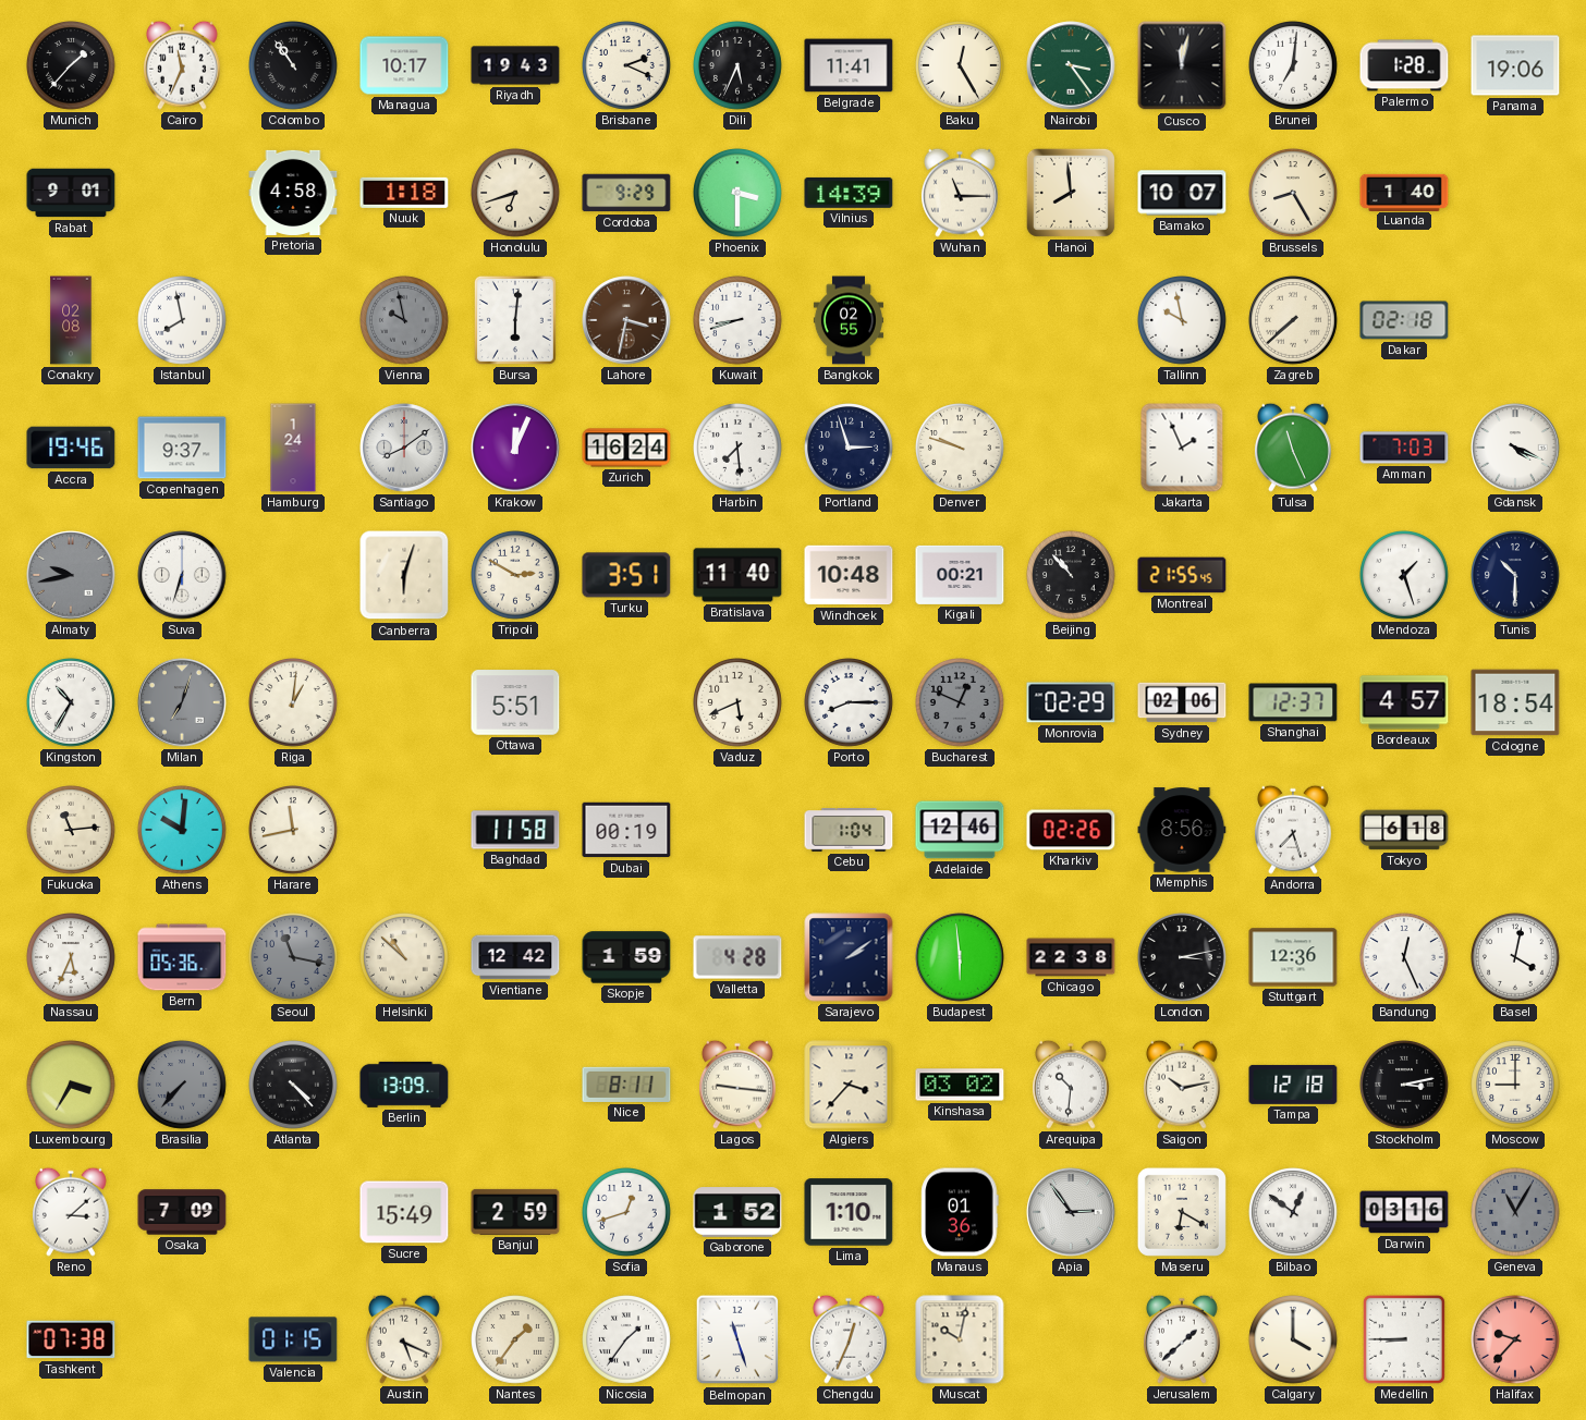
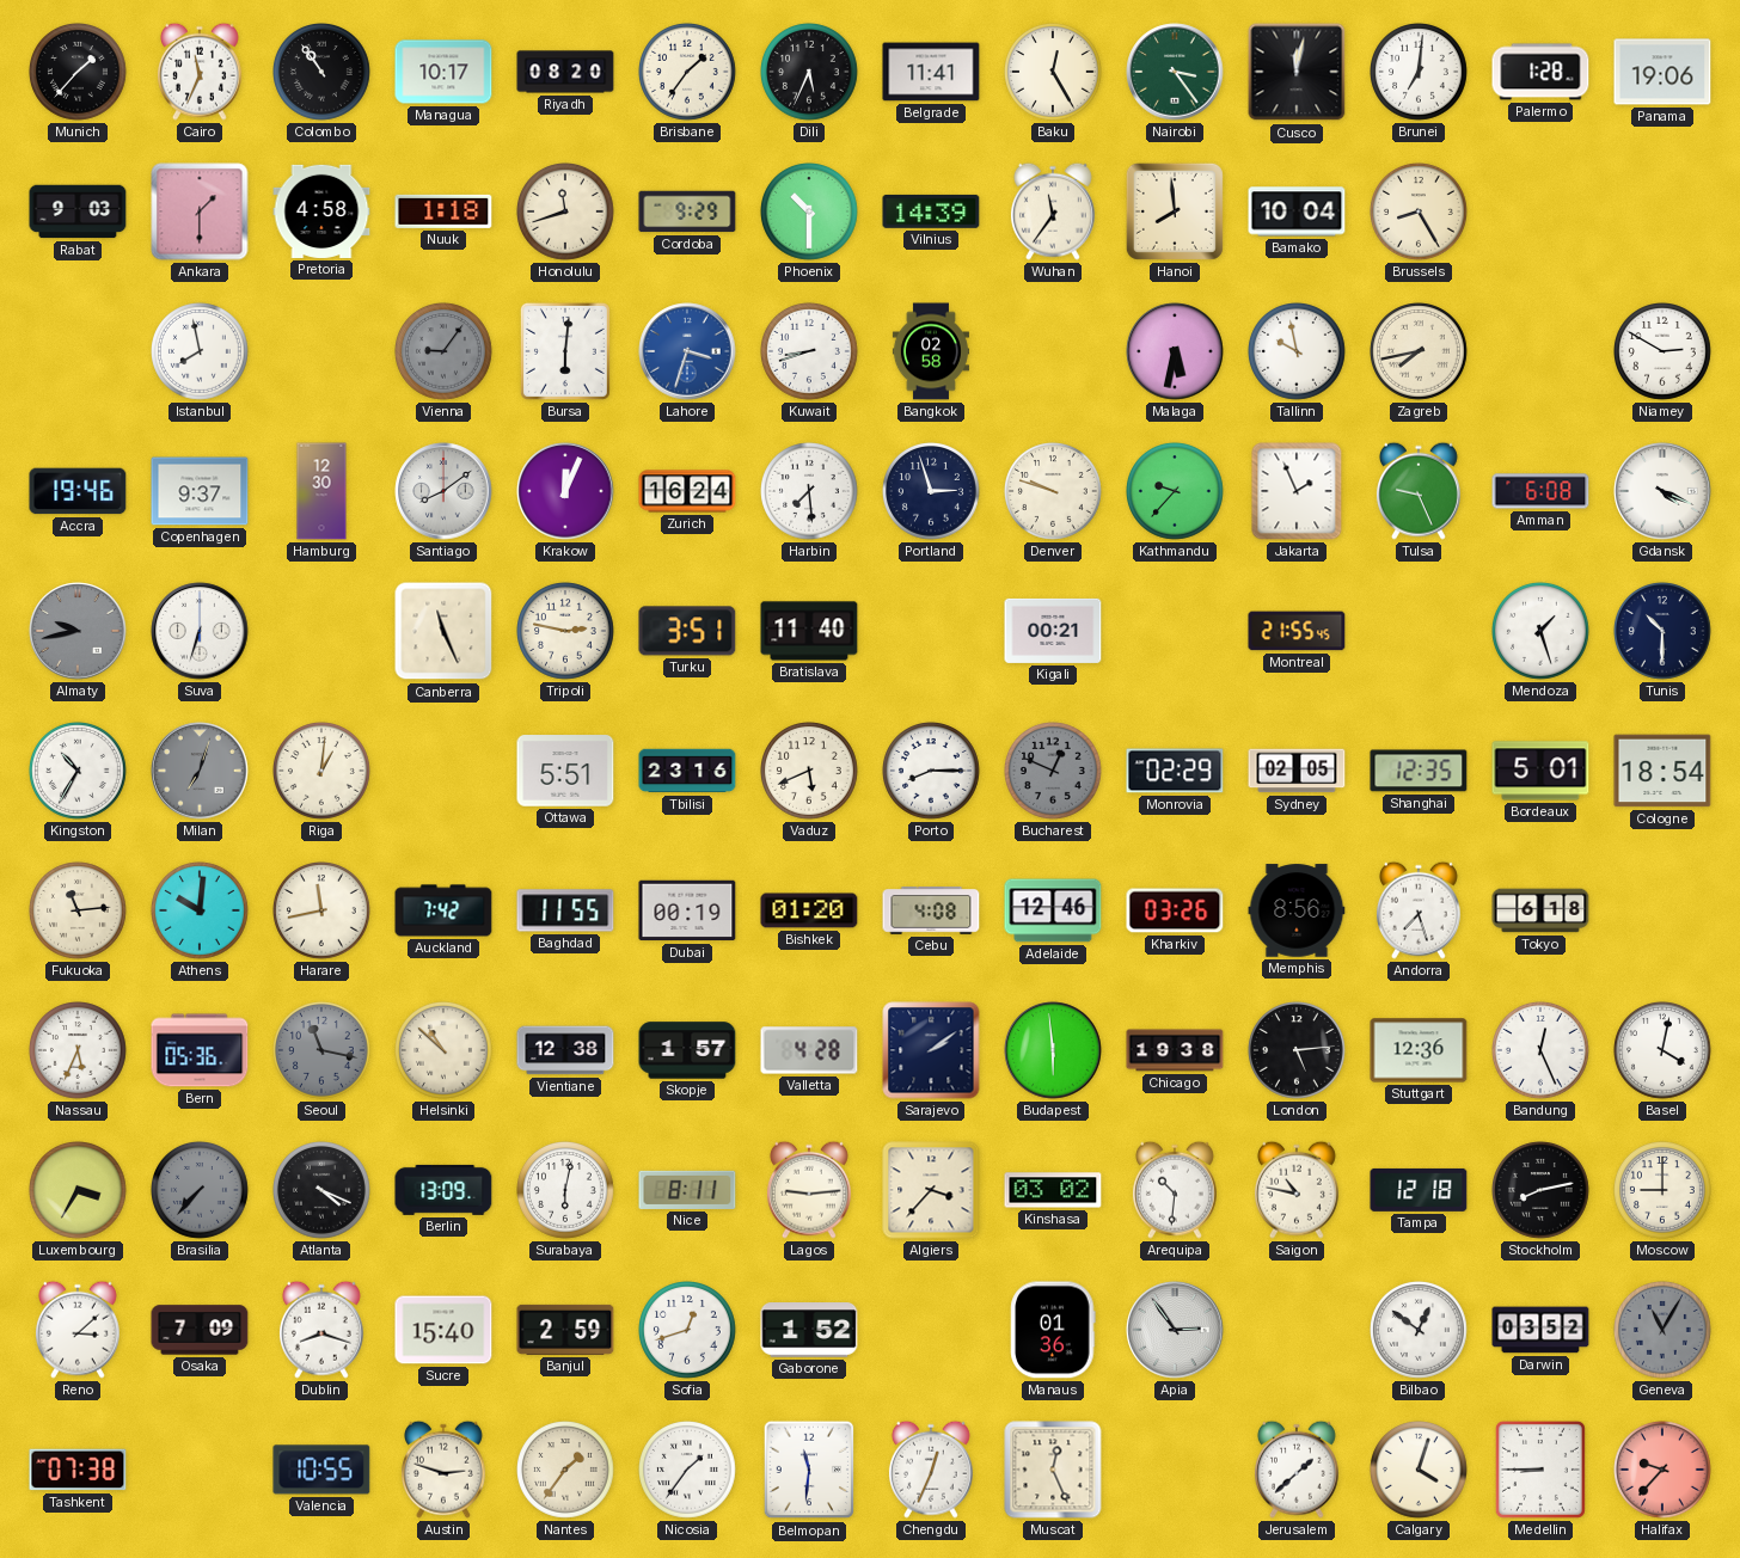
Riyadh: 19:43 -> 08:20 (565, 72)
Brisbane: 2:19 -> 1:36 (688, 73)
Rabat: 9:01 -> 9:03 (78, 211)
Ankara: none -> 1:30 (200, 211)
Honolulu: 6:42 -> 11:42 (566, 213)
Phoenix: 3:30 -> 10:30 (810, 213)
Wuhan: 11:15 -> 11:36 (1053, 211)
Bamako: 10:07 -> 10:04 (1297, 211)
Luanda: 1:40 -> none (1404, 192)
Conakry: 02:08 -> none (71, 320)
Vienna: 9:58 -> 9:06 (445, 352)
Lahore: 3:32 -> 3:33 (687, 351)
Lahore dial: brown -> blue (687, 351)
Bangkok: 02:55 -> 02:58 (931, 351)
Malaga: none -> 5:32 (1175, 351)
Zagreb: 7:38 -> 7:43 (1420, 352)
Dakar: 02:18 -> none (1404, 320)
Niamey: none -> 2:50 (1664, 352)
Hamburg: 1:24 -> 12:30 (321, 491)
Kathmandu: none -> 9:37 (1176, 492)
Tulsa: 11:26 -> 9:26 (1419, 491)
Amman: 7:03 -> 6:08 (1540, 491)
Canberra: 6:03 -> 11:26 (443, 631)
Tripoli: 2:50 -> 2:47 (566, 632)
Windhoek: 10:48 -> none (849, 575)
Beijing: 10:53 -> none (1072, 576)
Tbilisi: none -> 23:16 (687, 771)
Sydney: 02:06 -> 02:05 (1297, 771)
Shanghai: 12:37 -> 12:35 (1419, 771)
Bordeaux: 4:57 -> 5:01 (1540, 771)
Auckland: none -> 7:42 (443, 910)
Baghdad: 11:58 -> 11:55 (565, 910)
Bishkek: none -> 01:20 (809, 910)
Cebu: 1:04 -> 4:08 (931, 910)
Kharkiv: 02:26 -> 03:26 (1175, 910)
Vientiane: 12:42 -> 12:38 (565, 1050)
Skopje: 1:59 -> 1:57 (687, 1050)
Chicago: 22:38 -> 19:38 (1175, 1050)
London: 3:13 -> 5:14 (1298, 1051)
Atlanta: 4:23 -> 4:19 (323, 1191)
Surabaya: none -> 6:02 (566, 1191)
Lagos: 9:16 -> 9:14 (809, 1190)
Saigon: 10:13 -> 10:47 (1297, 1190)
Stockholm: 3:13 -> 8:13 (1542, 1191)
Dublin: none -> 8:18 (321, 1330)
Sucre: 15:49 -> 15:40 (443, 1330)
Lima: 1:10 -> none (849, 1212)
Maseru: 6:20 -> none (1182, 1212)
Darwin: 03:16 -> 03:52 (1540, 1330)
Valencia: 01:15 -> 10:55 (321, 1470)
Austin: 5:19 -> 2:48 (443, 1470)
Belmopan: 11:27 -> 11:31 (809, 1470)
Muscat: 10:02 -> 12:26 (1053, 1470)
Calgary: 4:00 -> 4:03 (1420, 1471)
